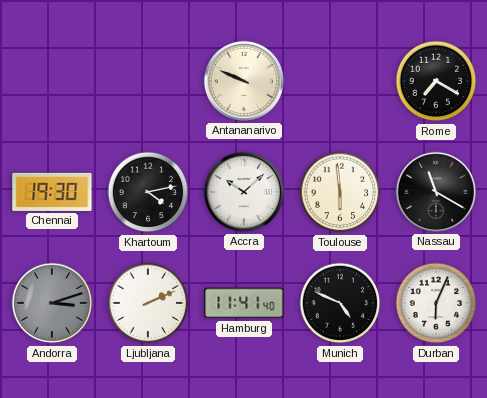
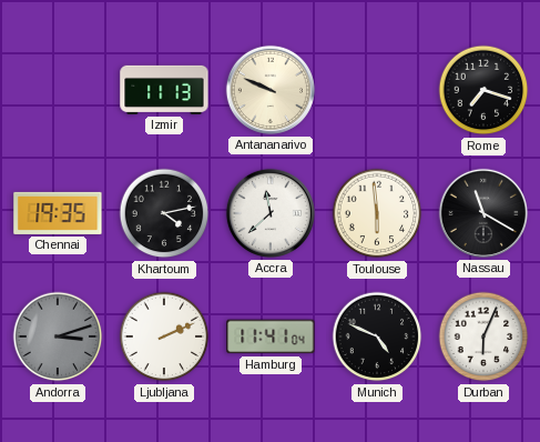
Izmir: none -> 11:13 (164, 90)
Rome: 7:20 -> 7:18 (483, 90)
Chennai: 19:30 -> 19:35 (58, 213)
Accra: 10:08 -> 11:38 (271, 213)
Hamburg: 11:41:40 -> 11:41:04 (271, 336)
